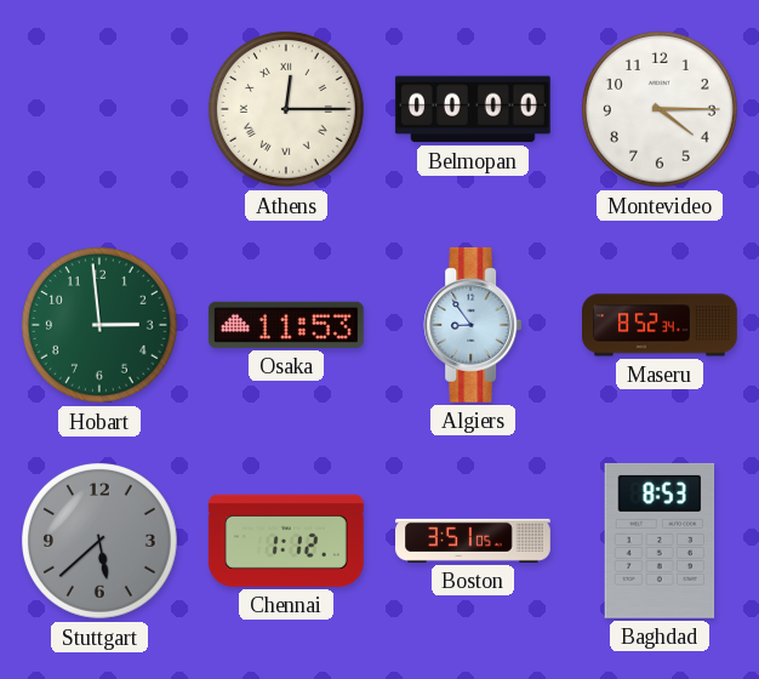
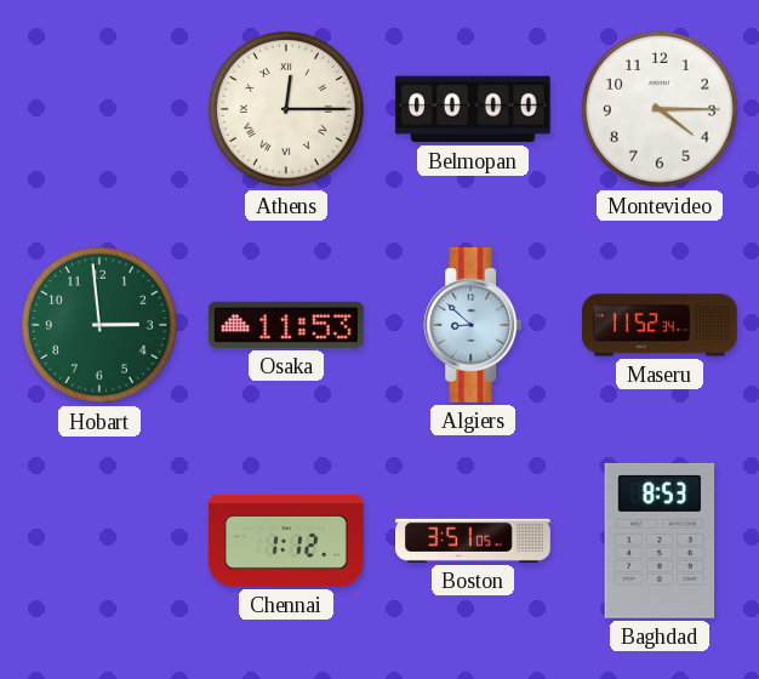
Algiers: 8:54 -> 8:52 (473, 325)
Maseru: 8:52 -> 11:52 (660, 325)
Stuttgart: 5:38 -> none (101, 542)
